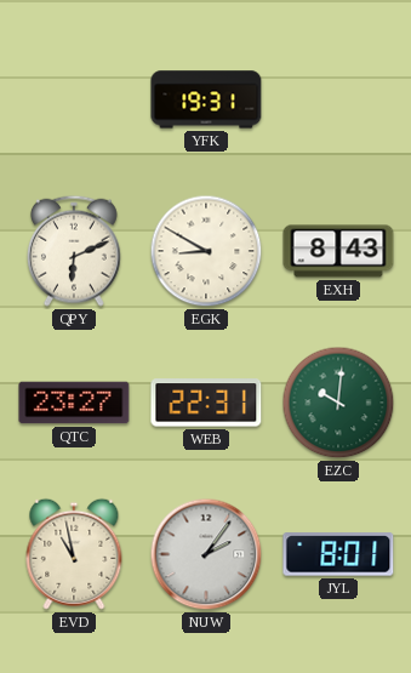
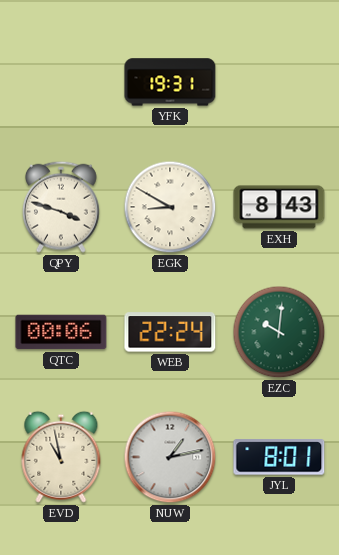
QPY: 6:11 -> 3:48 (61, 207)
QTC: 23:27 -> 00:06 (61, 332)
WEB: 22:31 -> 22:24 (170, 332)
NUW: 2:06 -> 1:13 (170, 457)
